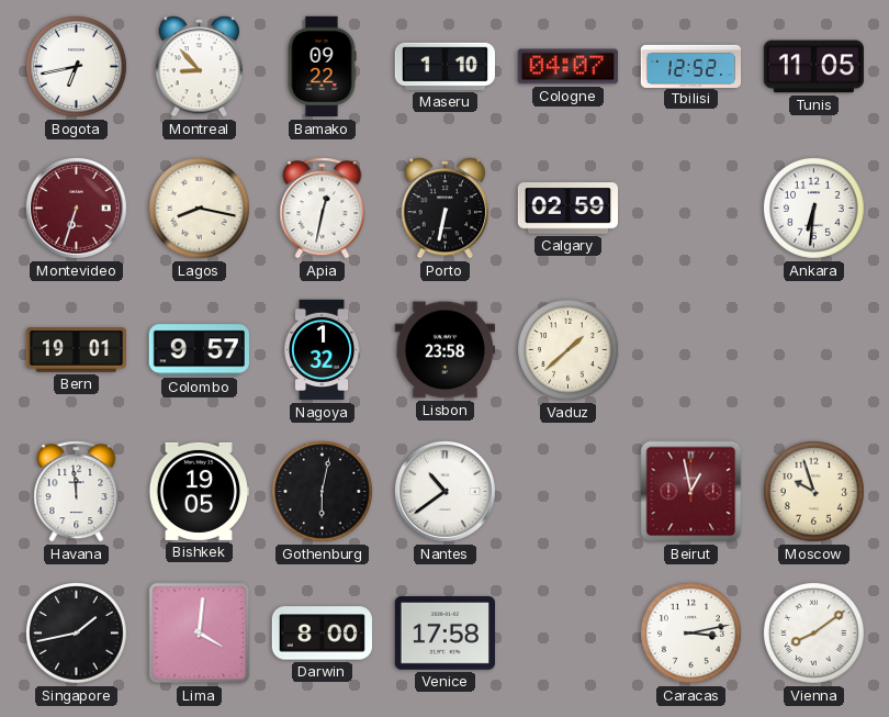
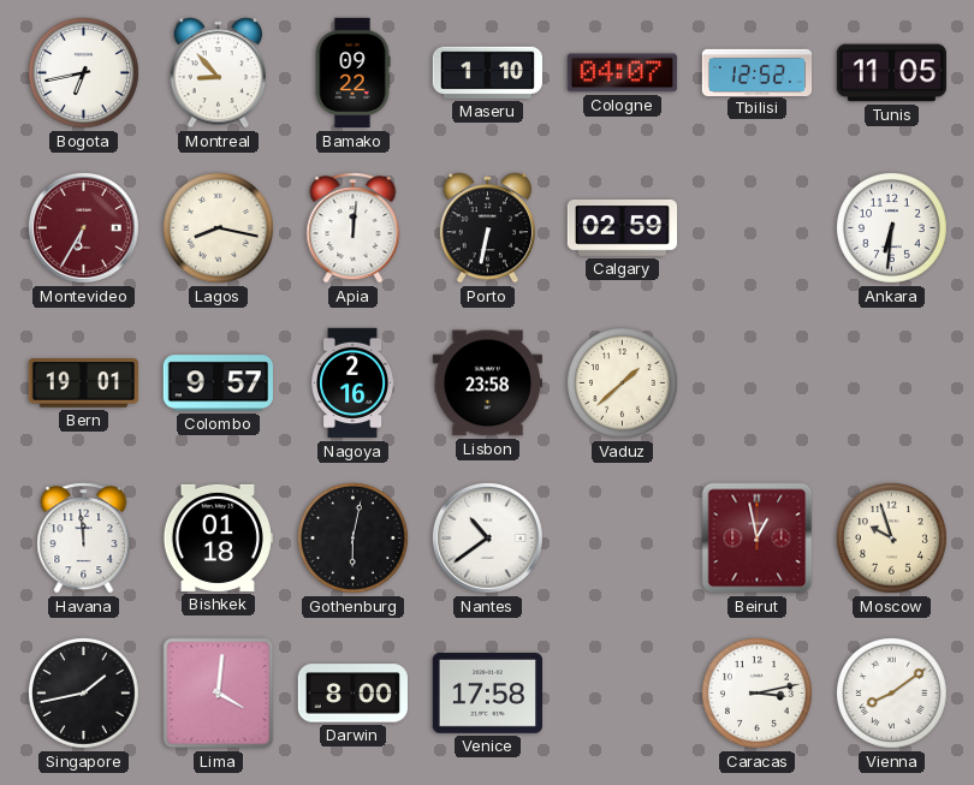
Montevideo: 6:33 -> 6:35 (83, 227)
Apia: 12:32 -> 12:01 (354, 228)
Nagoya: 1:32 -> 2:16 (354, 383)
Bishkek: 19:05 -> 01:18 (218, 537)
